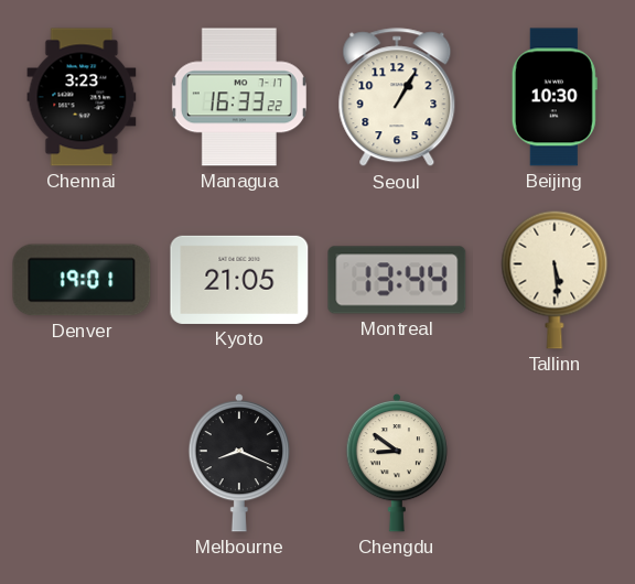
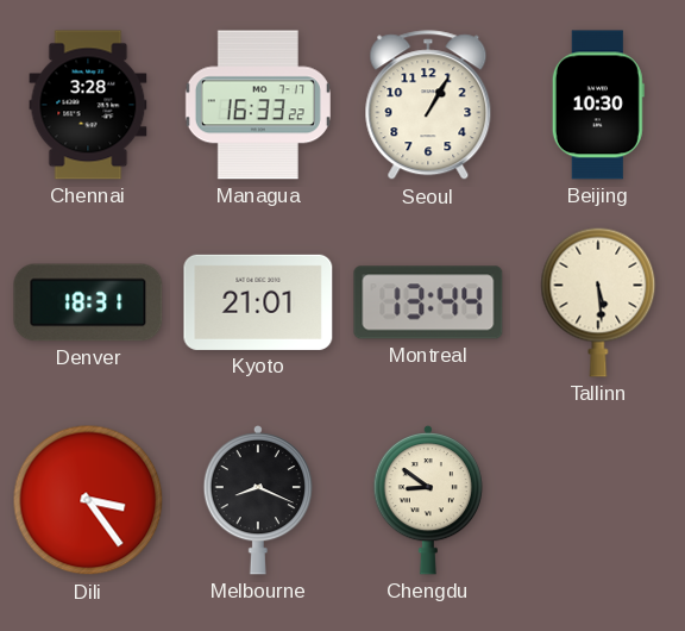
Chennai: 3:23 -> 3:28 (88, 105)
Denver: 19:01 -> 18:31 (88, 302)
Kyoto: 21:05 -> 21:01 (258, 302)
Dili: none -> 3:24 (88, 500)
